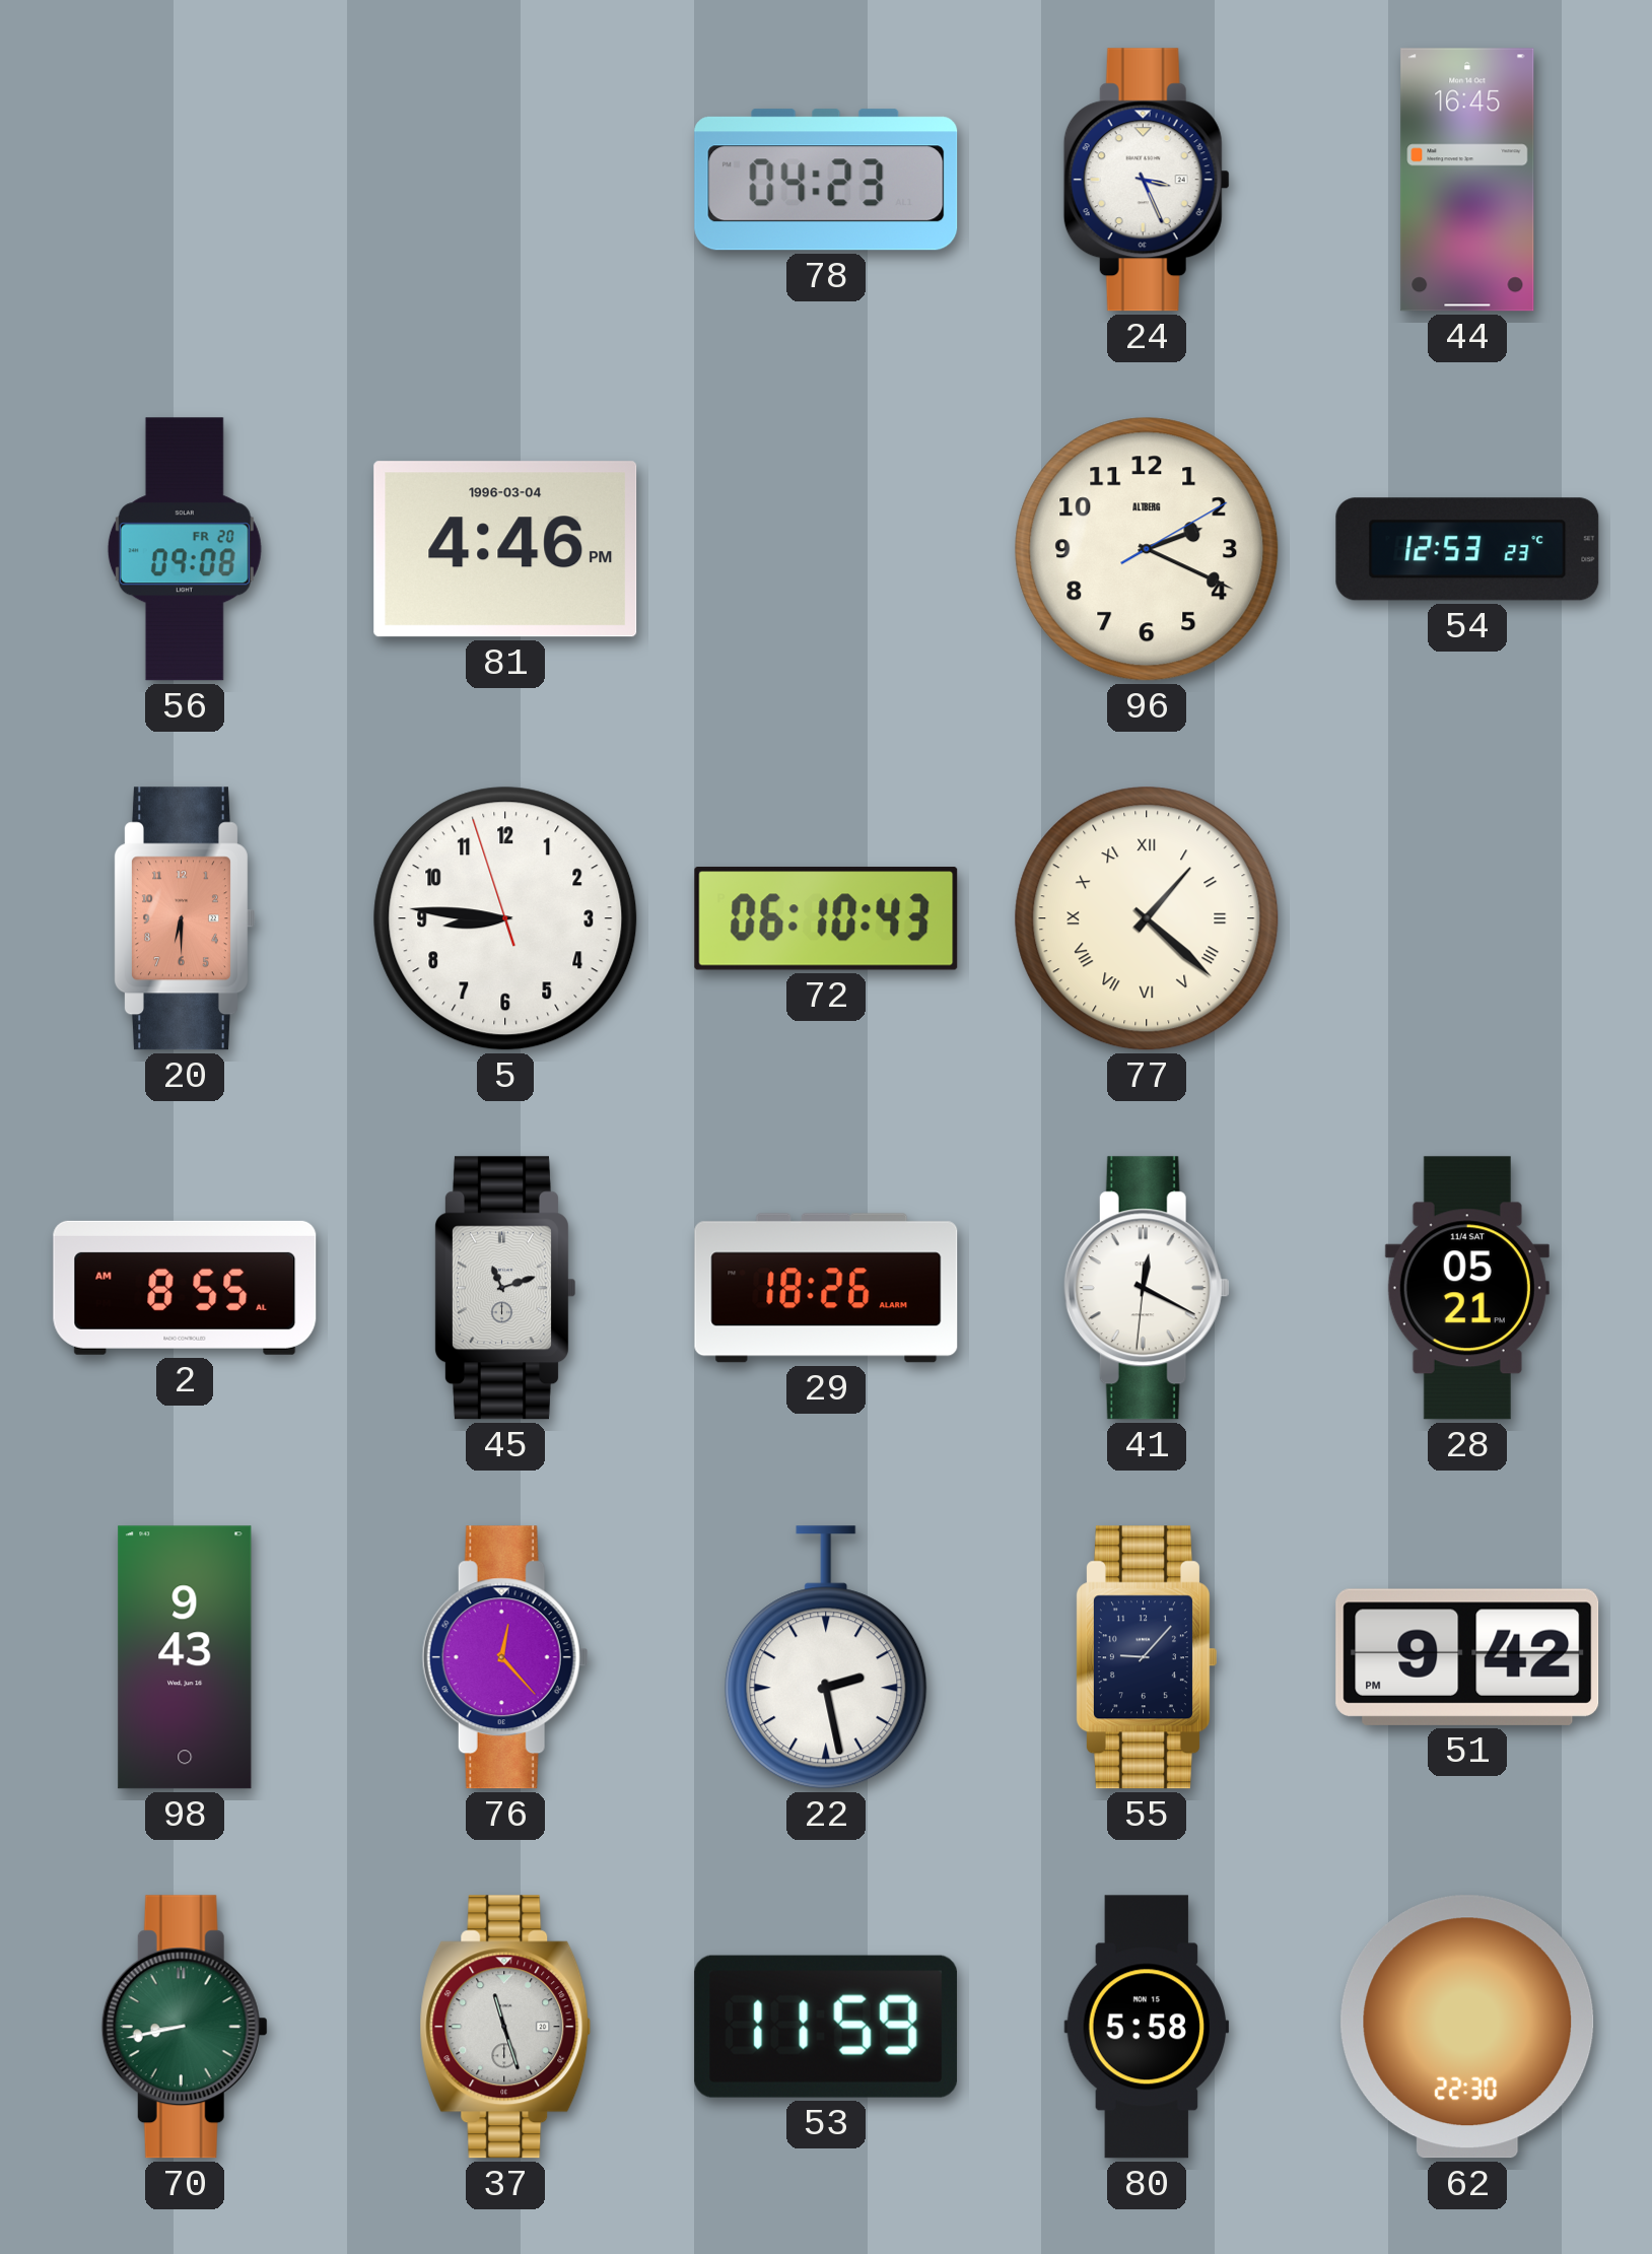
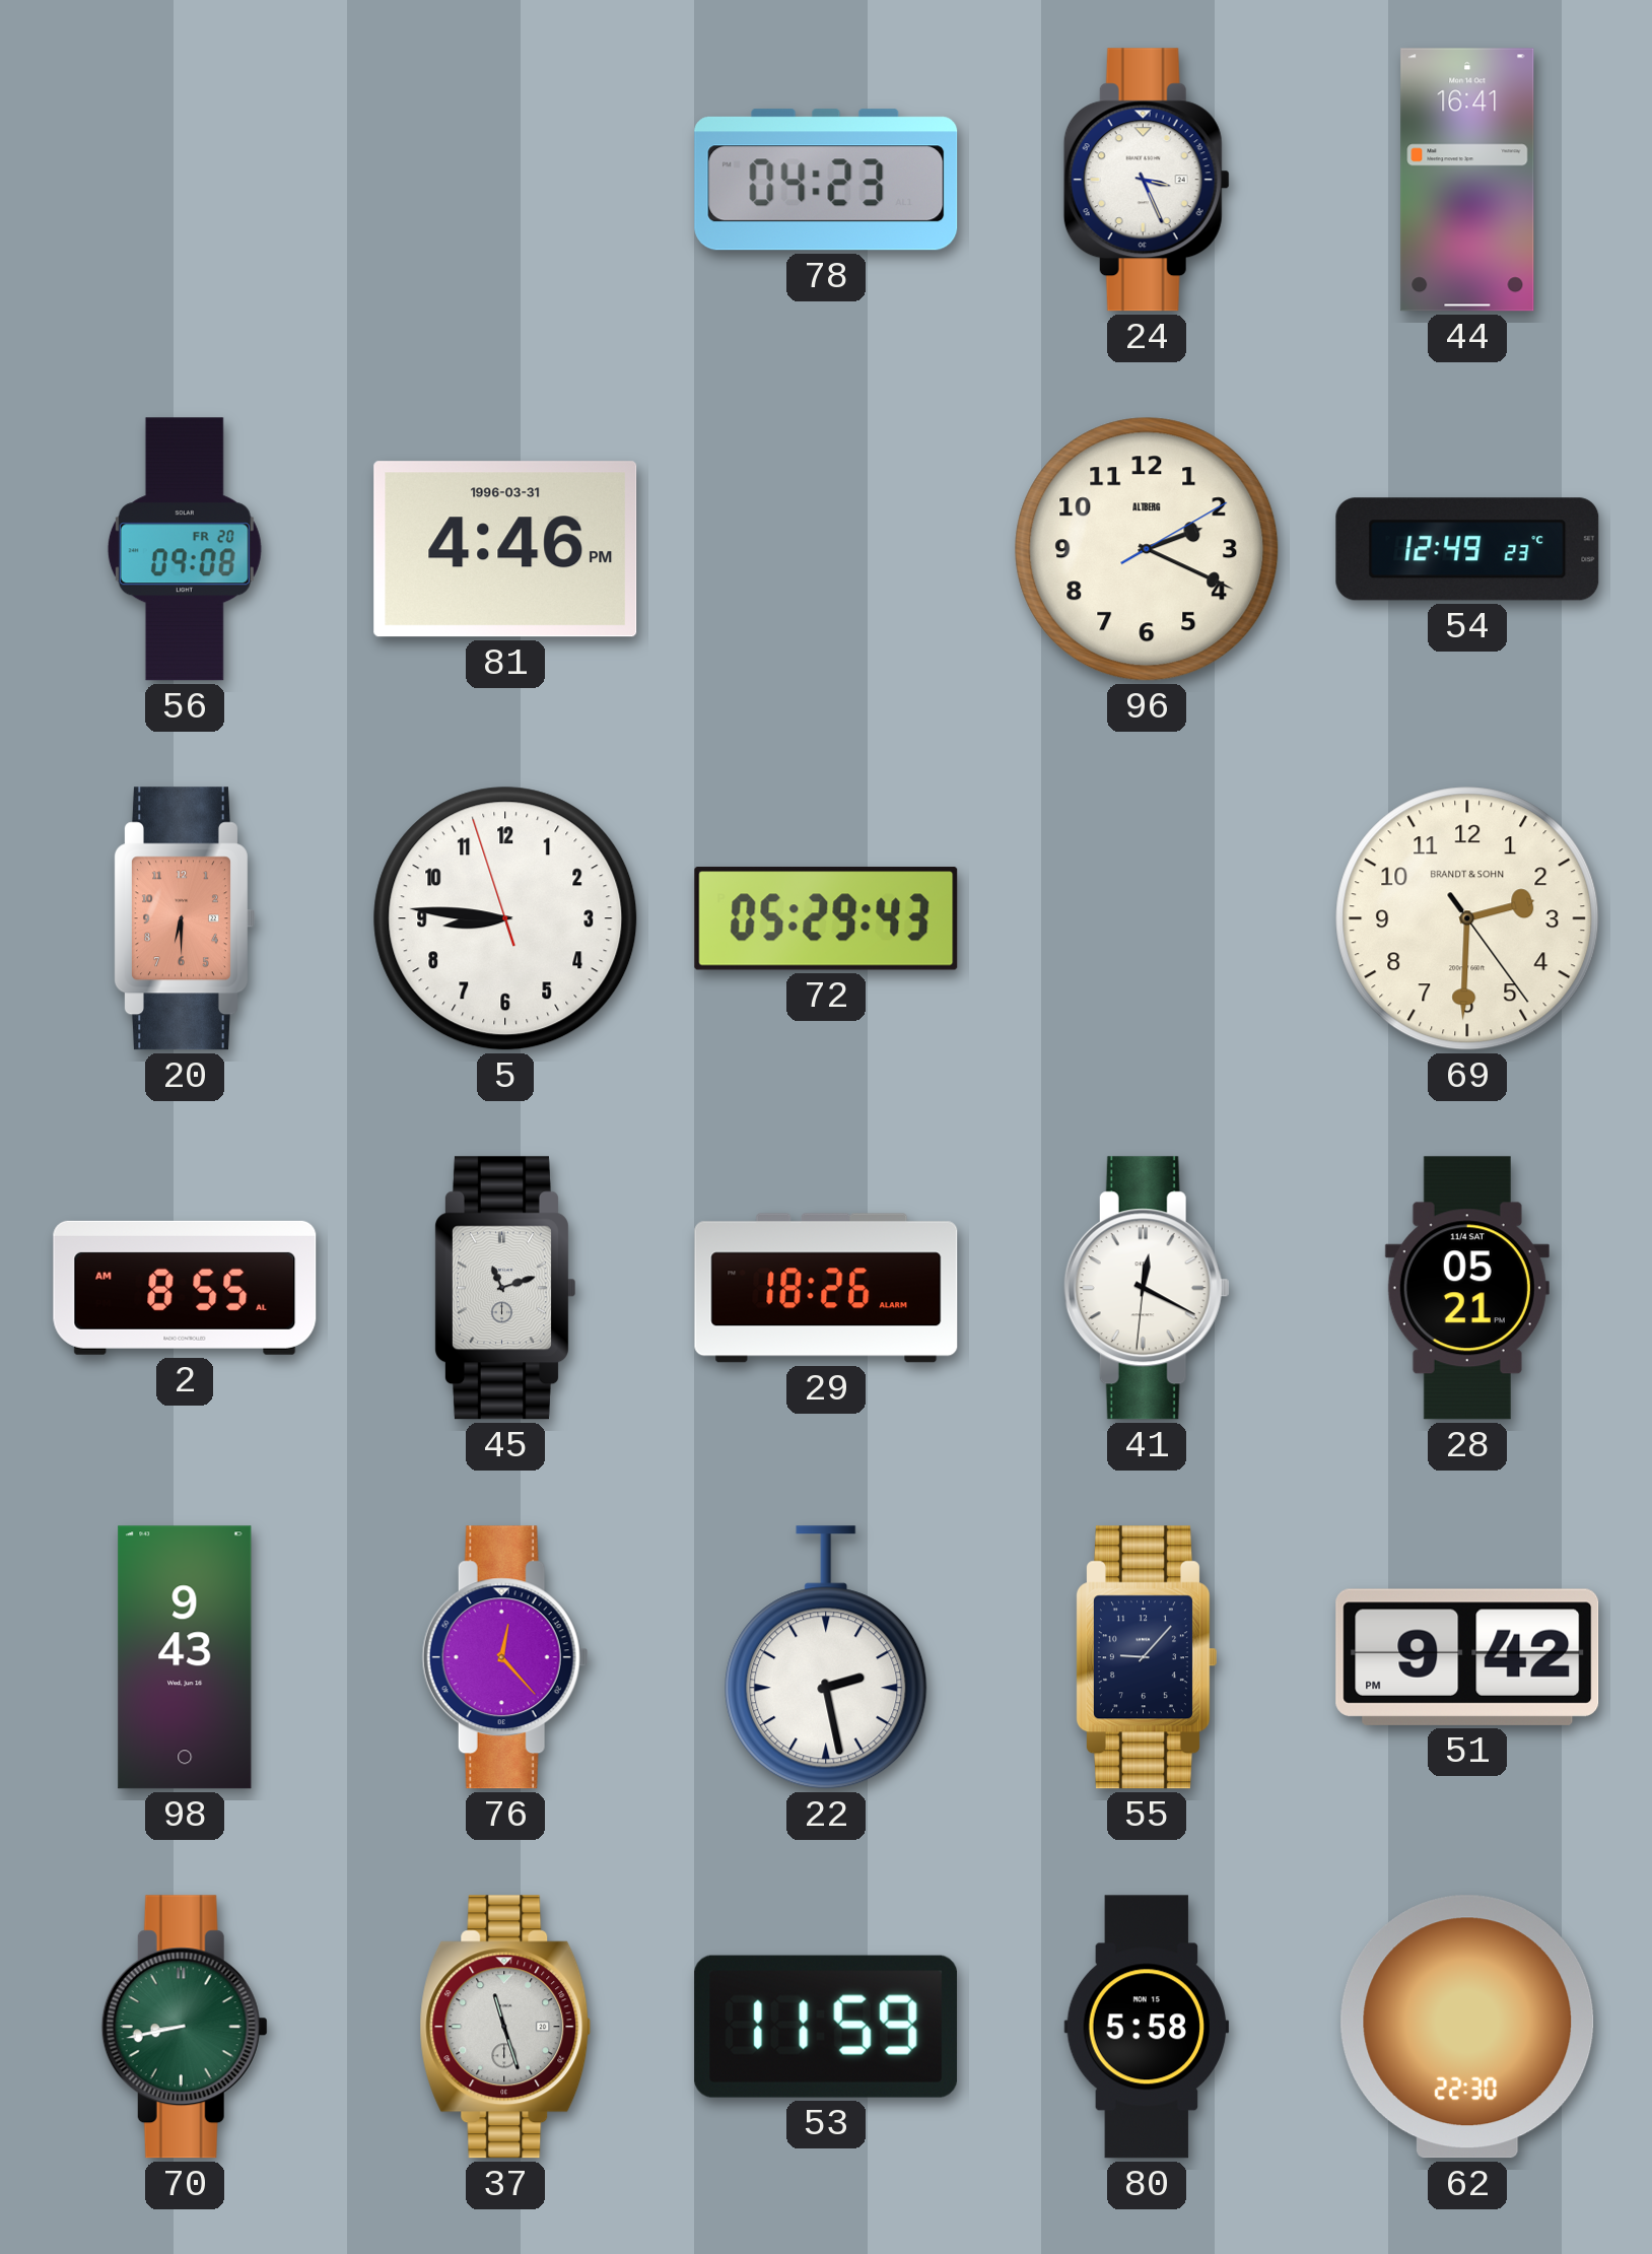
44: 16:45 -> 16:41 (1467, 180)
81 date: 1996-03-04 -> 1996-03-31 (505, 549)
54: 12:53 -> 12:49 (1467, 549)
72: 06:10 -> 05:29 (826, 918)
77: 1:22 -> none (1147, 918)
69: none -> 2:30 (1467, 918)
